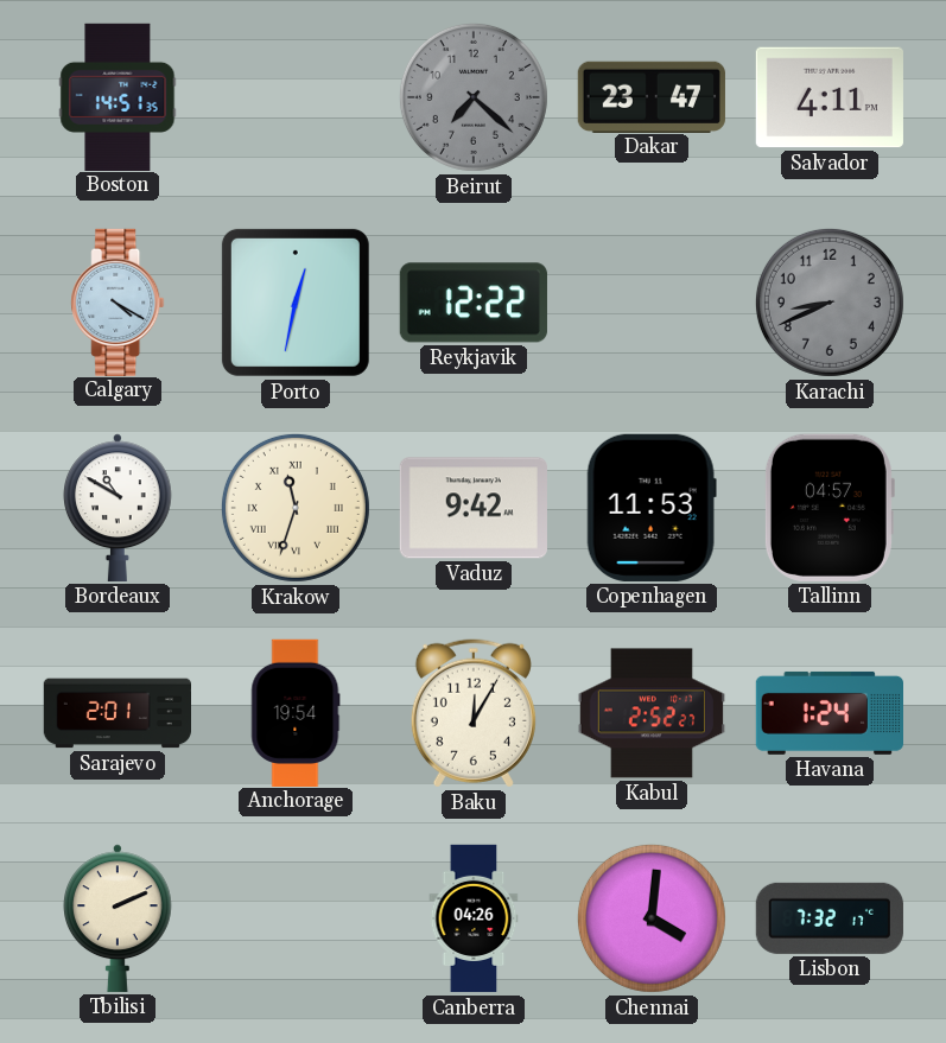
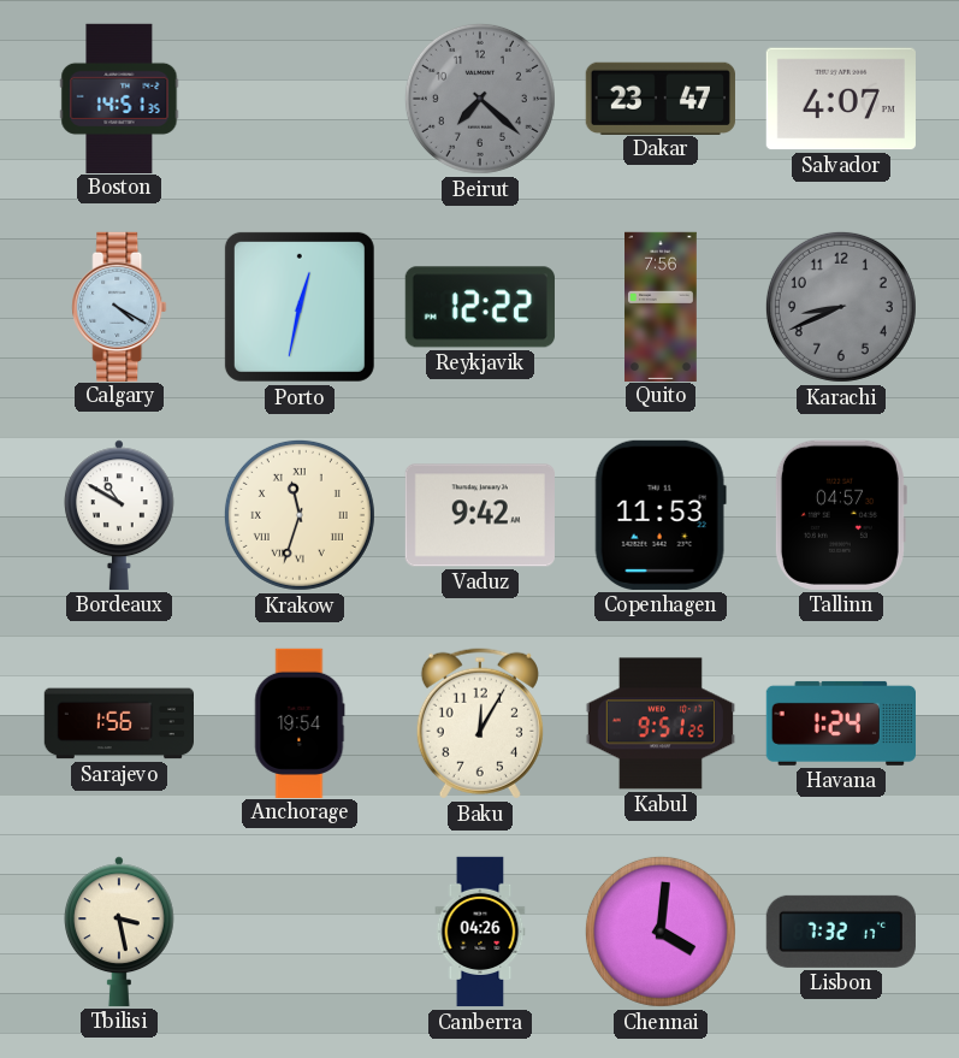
Salvador: 4:11 -> 4:07 (841, 99)
Quito: none -> 7:56 (662, 306)
Sarajevo: 2:01 -> 1:56 (118, 723)
Kabul: 2:52 -> 9:51 (661, 723)
Tbilisi: 2:11 -> 3:28 (120, 932)
